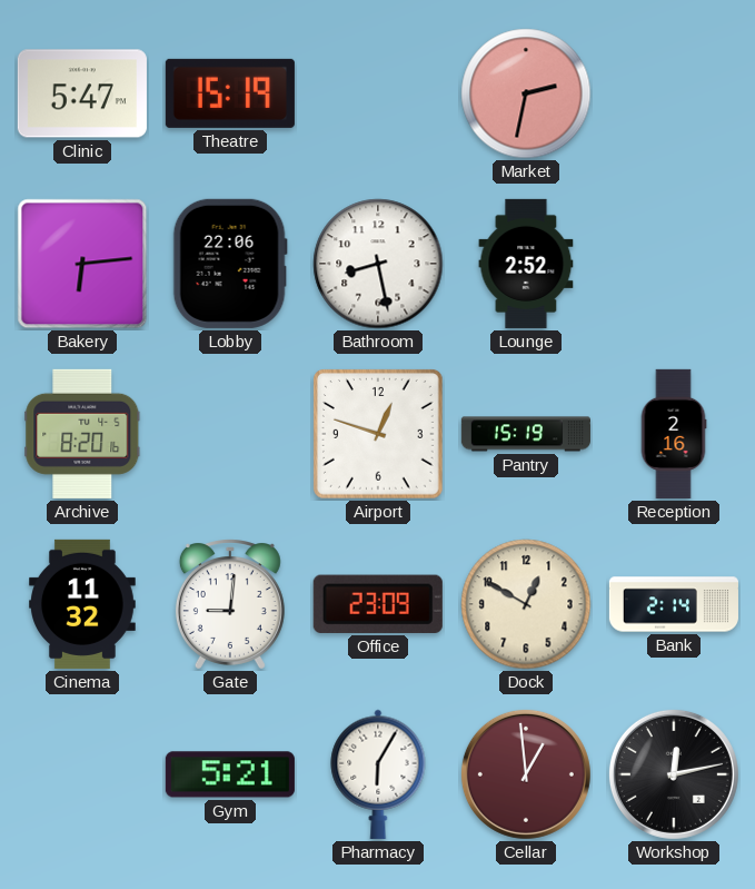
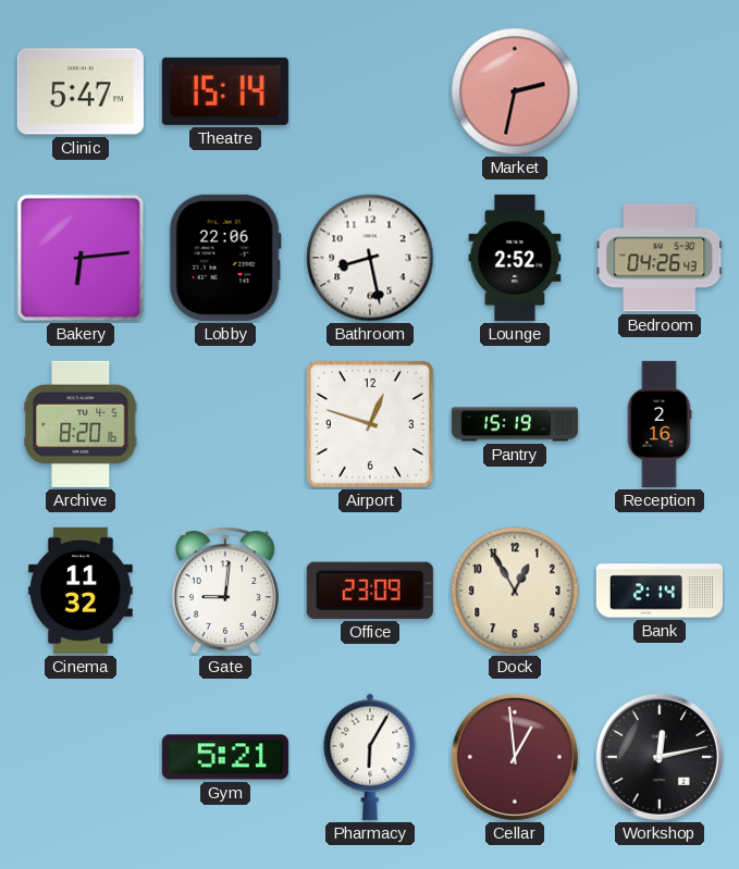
Theatre: 15:19 -> 15:14 (225, 91)
Bedroom: none -> 04:26 (660, 258)
Dock: 12:50 -> 12:55 (515, 591)
